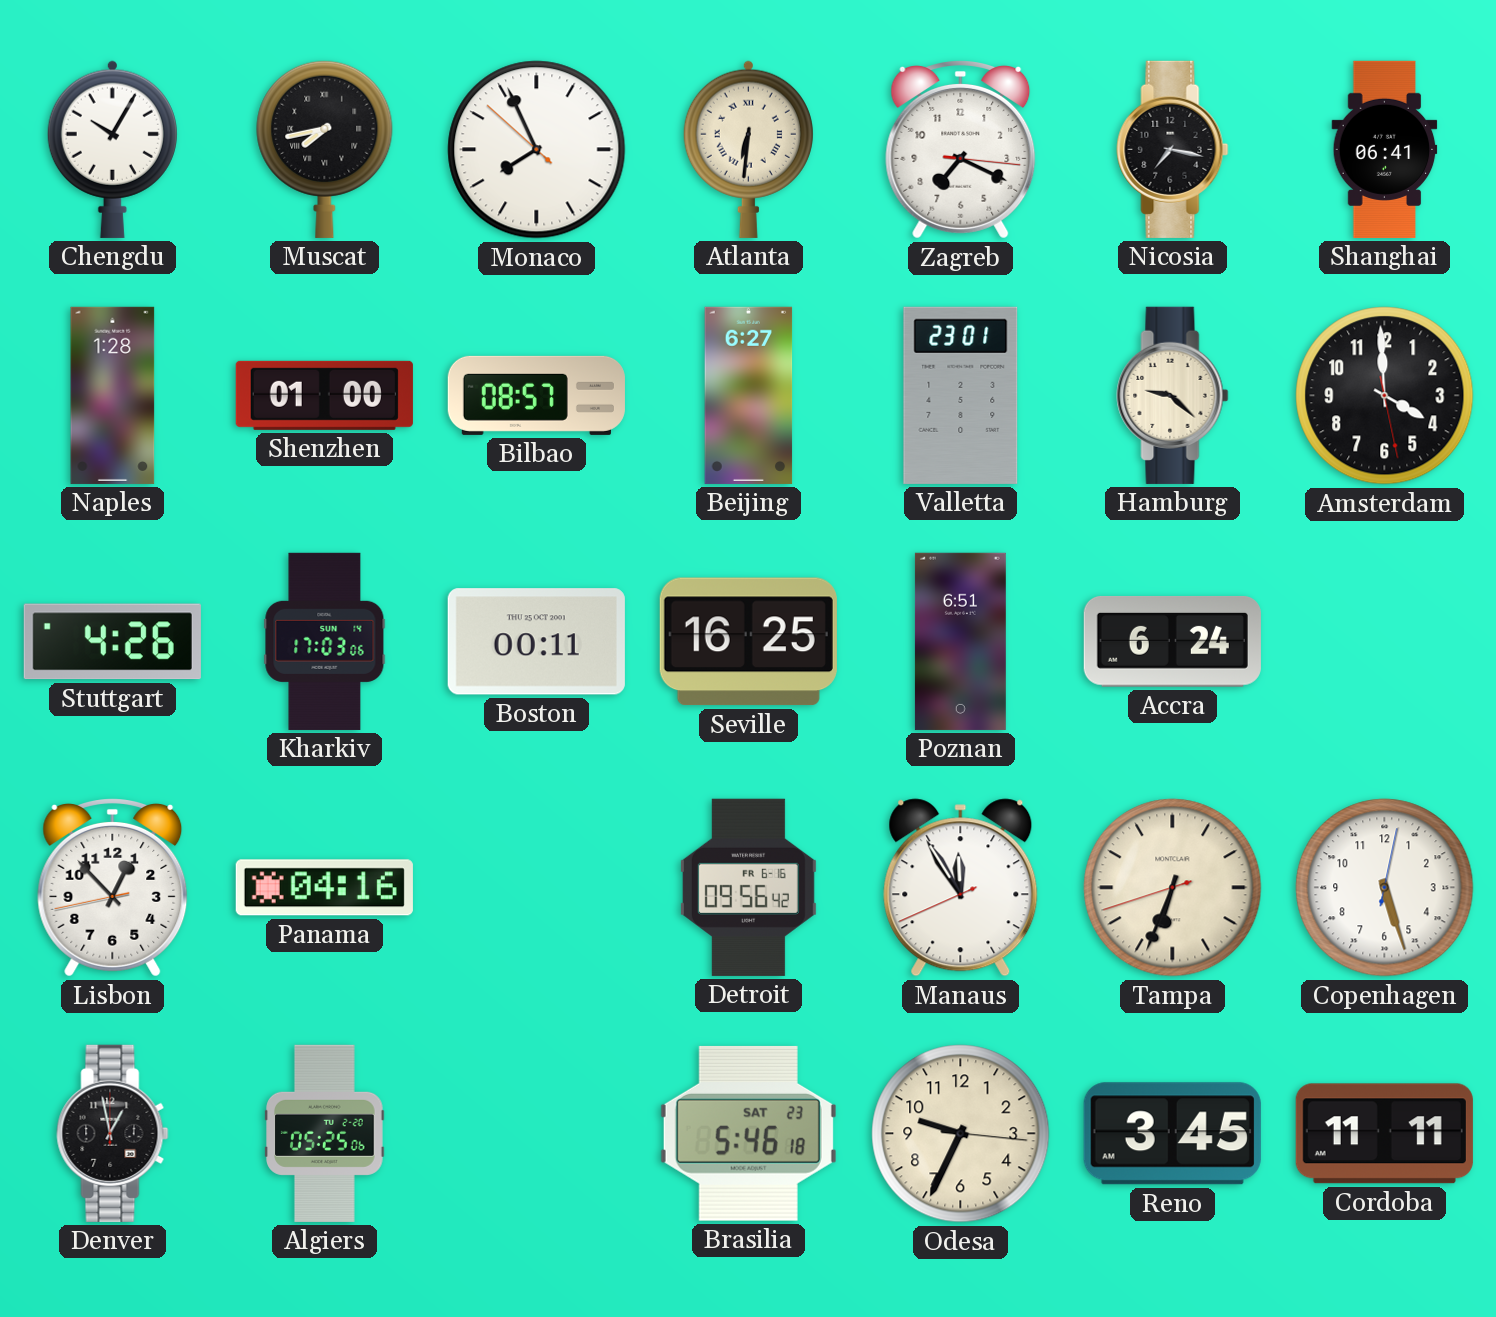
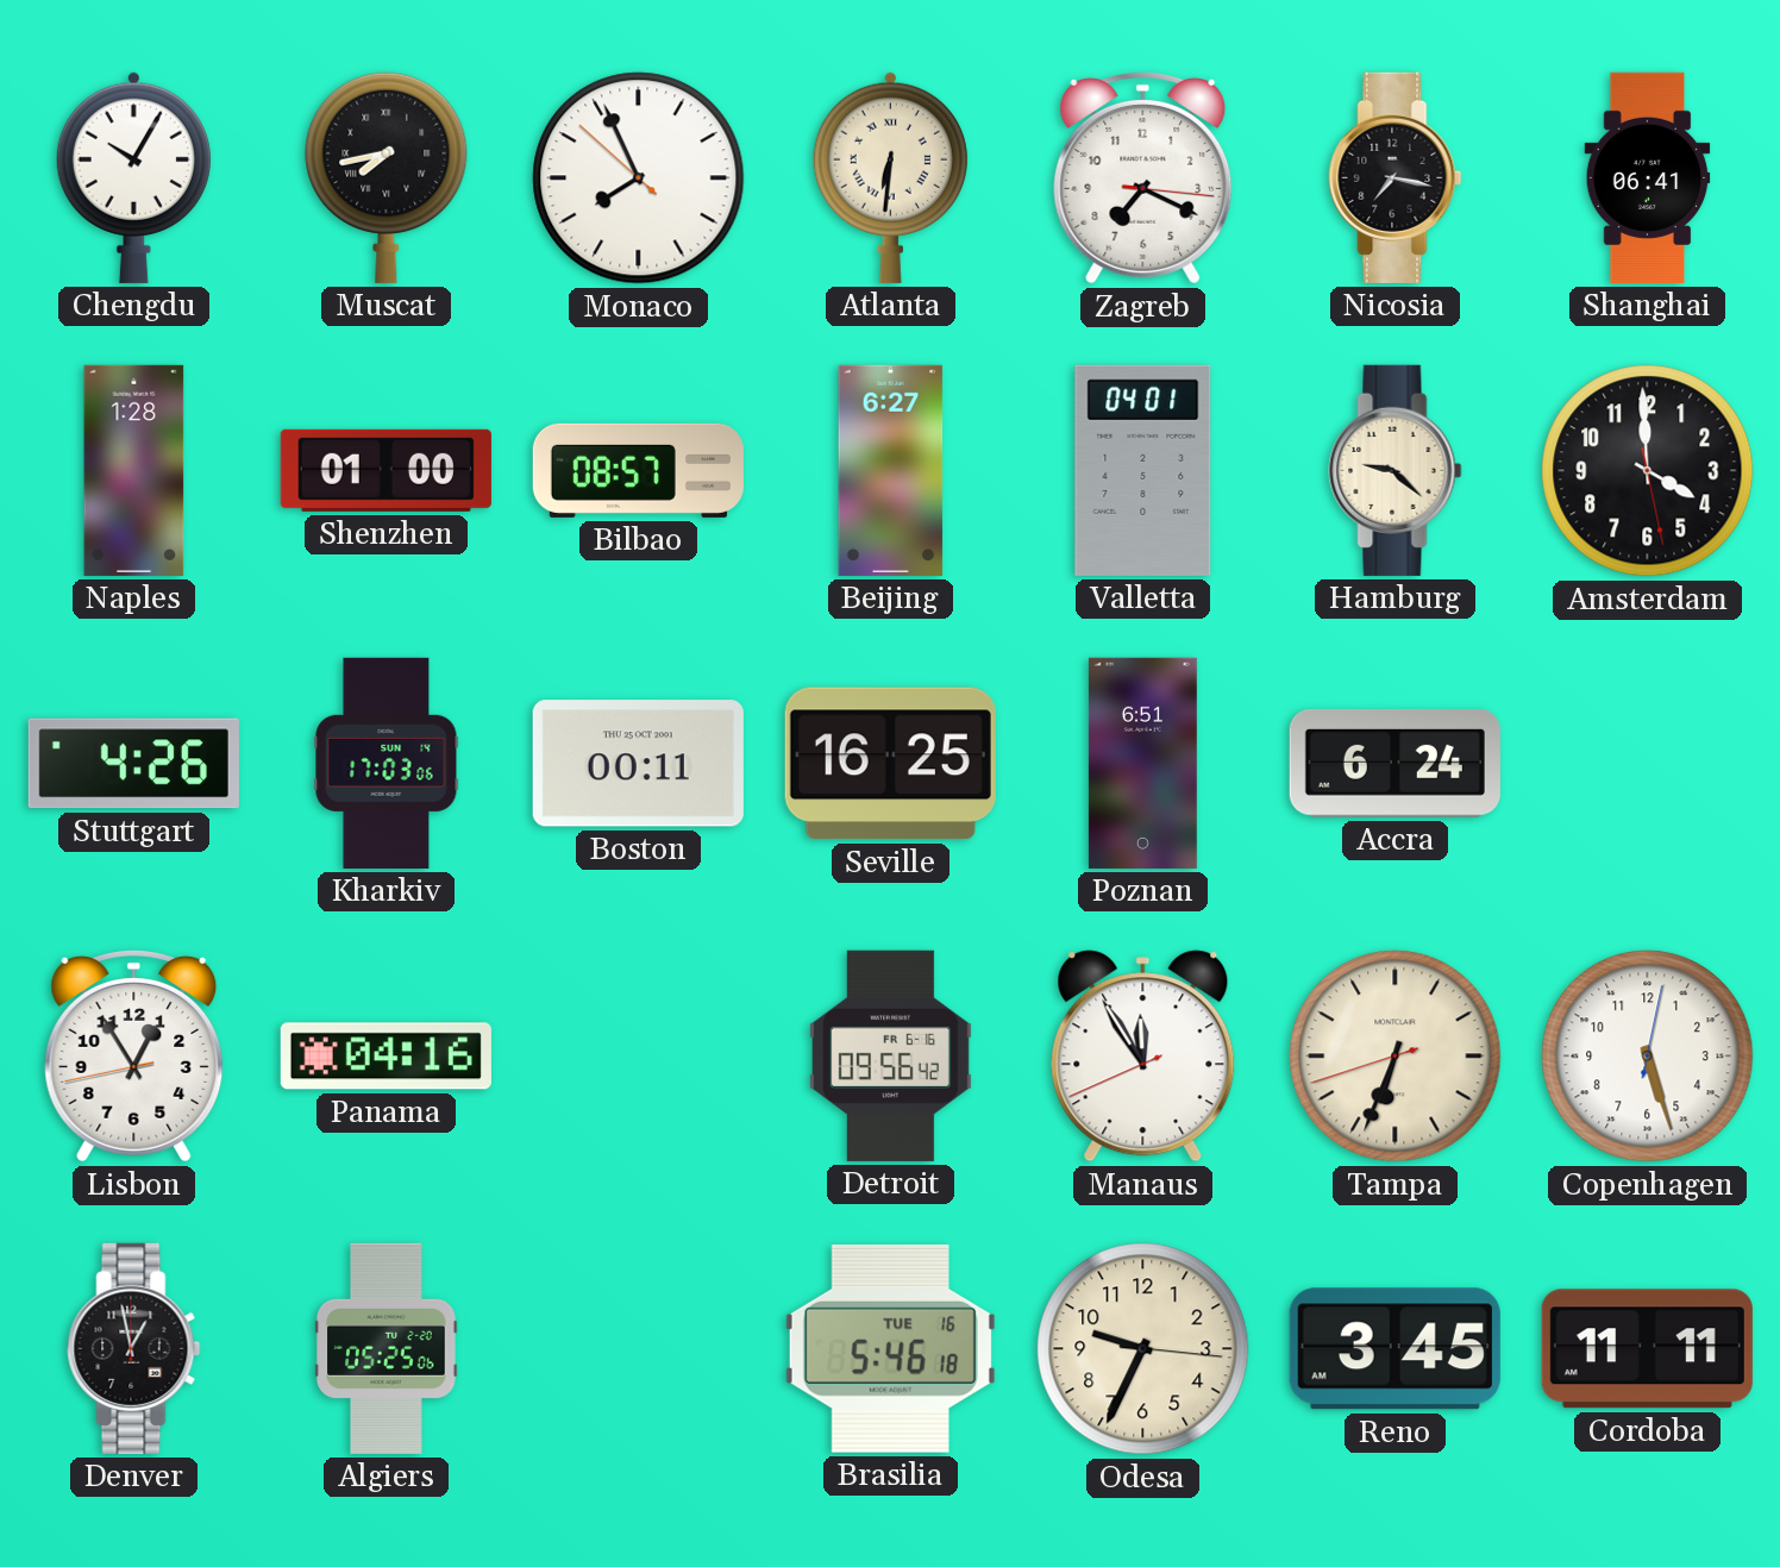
Valletta: 23:01 -> 04:01 (1143, 470)
Lisbon: 12:52 -> 12:54 (134, 1057)
Brasilia date: SAT 23 -> TUE 16 (890, 1348)
